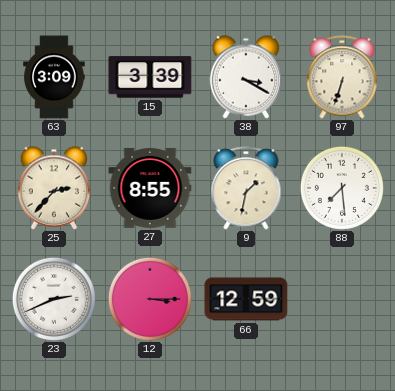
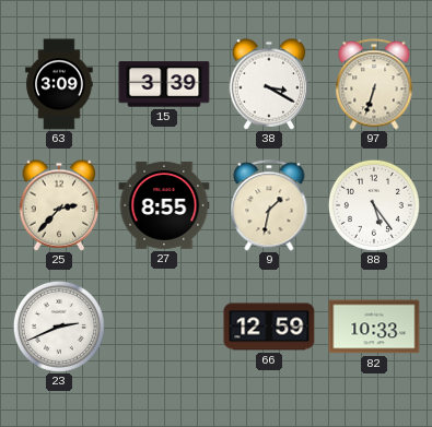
88: 7:29 -> 5:24 (374, 205)
12: 3:15 -> none (150, 299)
82: none -> 10:33 (374, 327)
